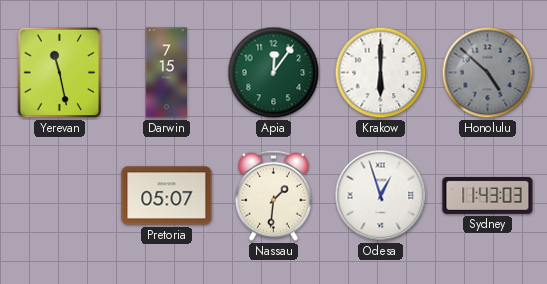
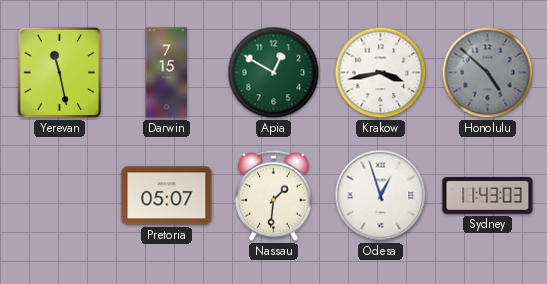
Apia: 12:06 -> 12:50 (274, 73)
Krakow: 6:00 -> 3:43 (381, 73)
